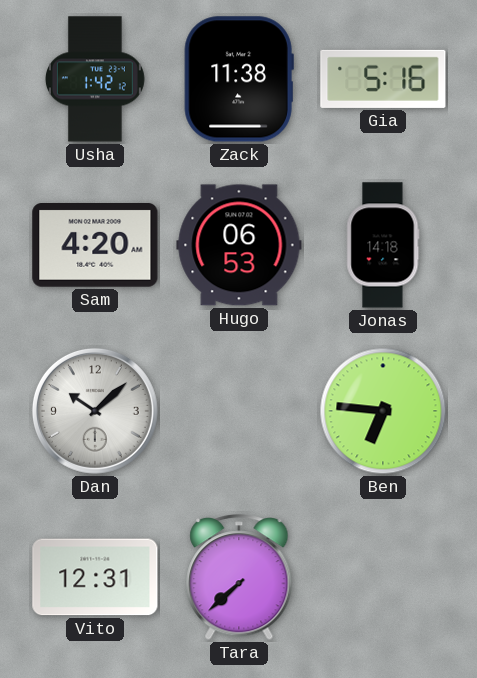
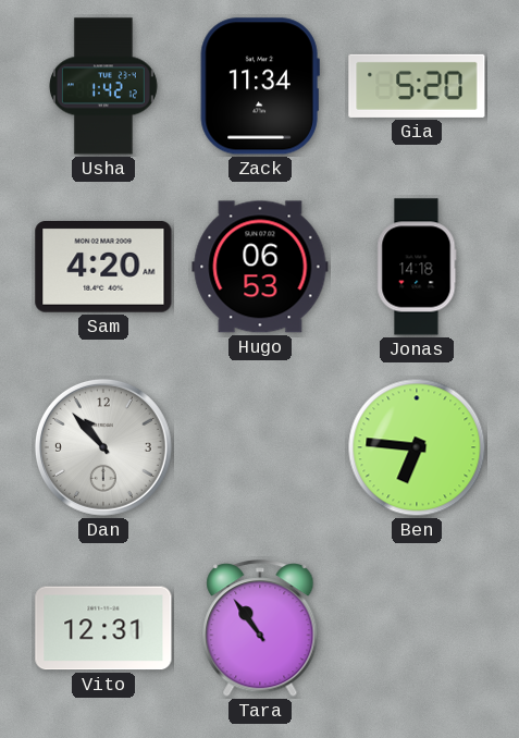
Zack: 11:38 -> 11:34 (260, 86)
Gia: 5:16 -> 5:20 (417, 86)
Dan: 10:08 -> 10:53 (103, 447)
Tara: 7:38 -> 10:54 (260, 629)
